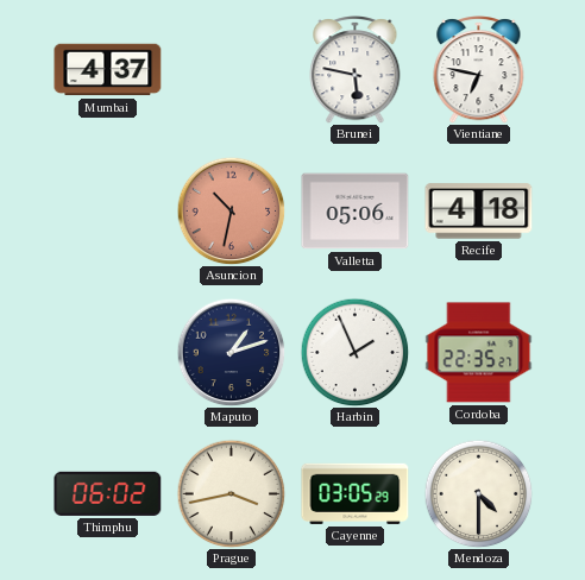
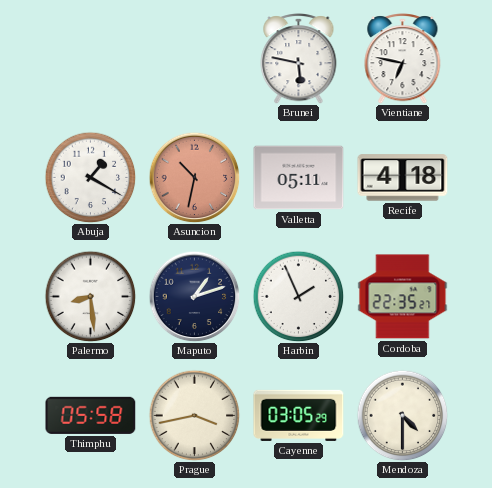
Mumbai: 4:37 -> none (108, 70)
Abuja: none -> 1:20 (90, 177)
Valletta: 05:06 -> 05:11 (299, 178)
Palermo: none -> 8:29 (90, 296)
Thimphu: 06:02 -> 05:58 (91, 415)
